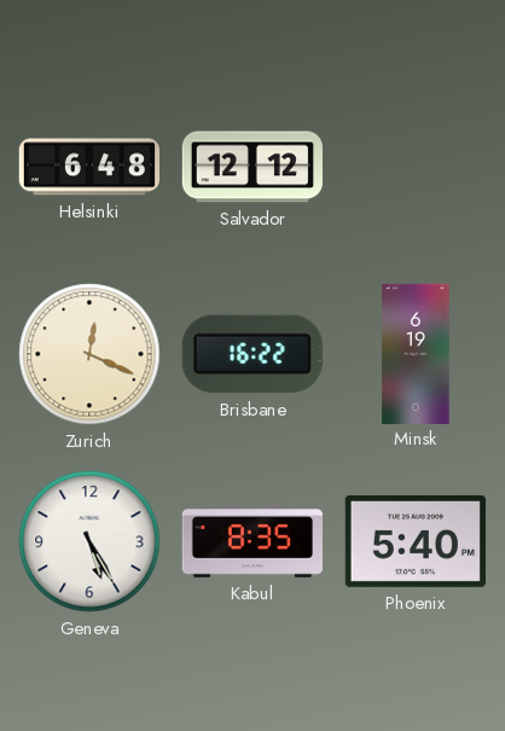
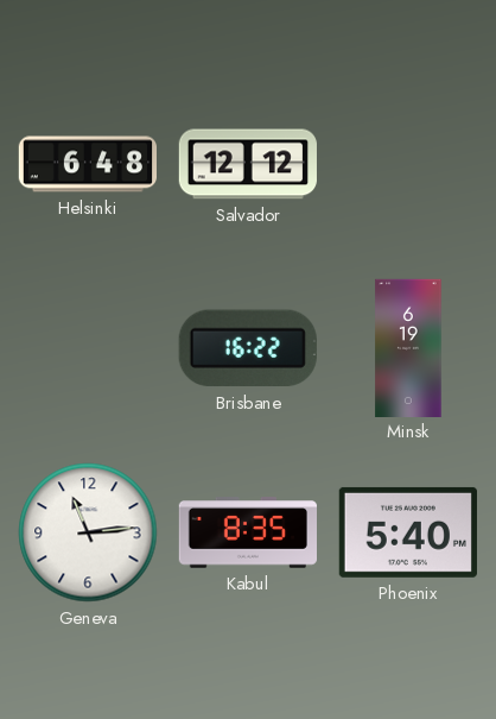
Zurich: 12:19 -> none (89, 354)
Geneva: 5:25 -> 11:14 (88, 532)
